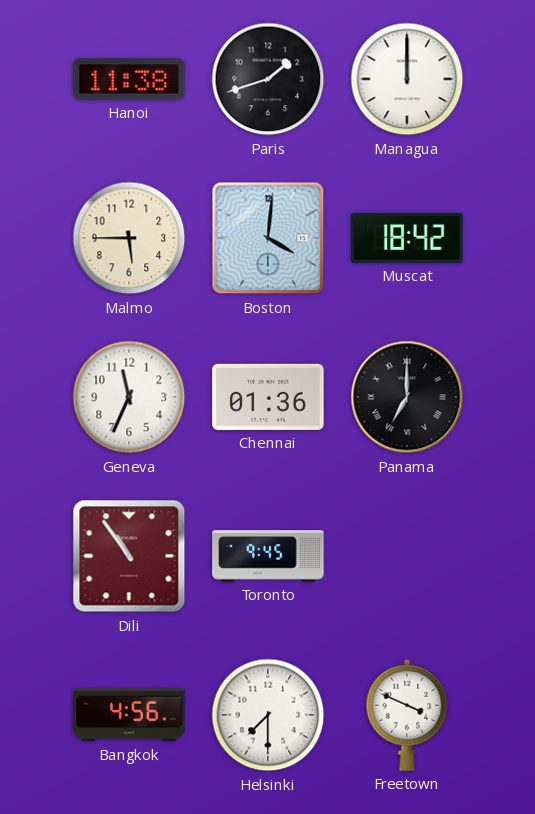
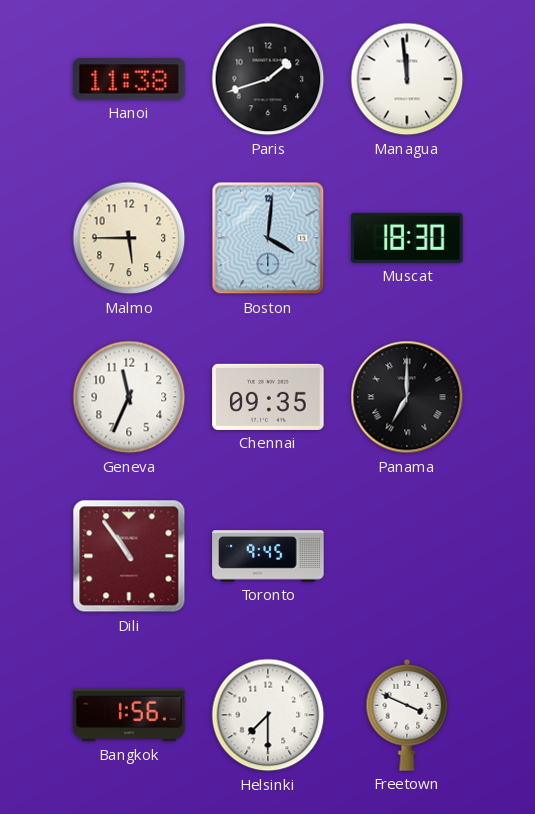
Managua: 12:00 -> 11:59 (407, 79)
Muscat: 18:42 -> 18:30 (407, 238)
Chennai: 01:36 -> 09:35 (268, 397)
Bangkok: 4:56 -> 1:56 (129, 715)
